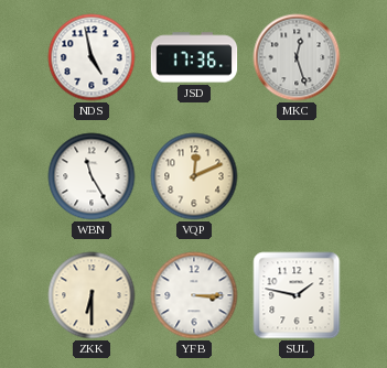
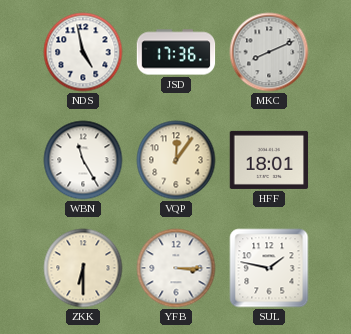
MKC: 12:27 -> 8:11 (269, 52)
VQP: 12:11 -> 12:06 (176, 160)
HFF: none -> 18:01 (269, 160)
